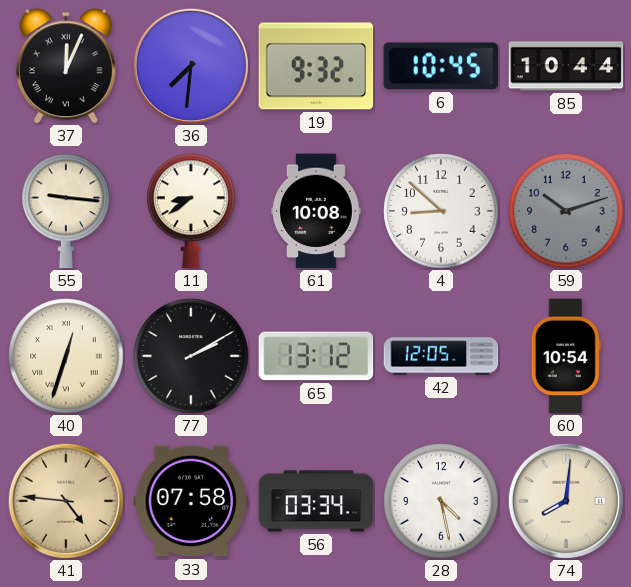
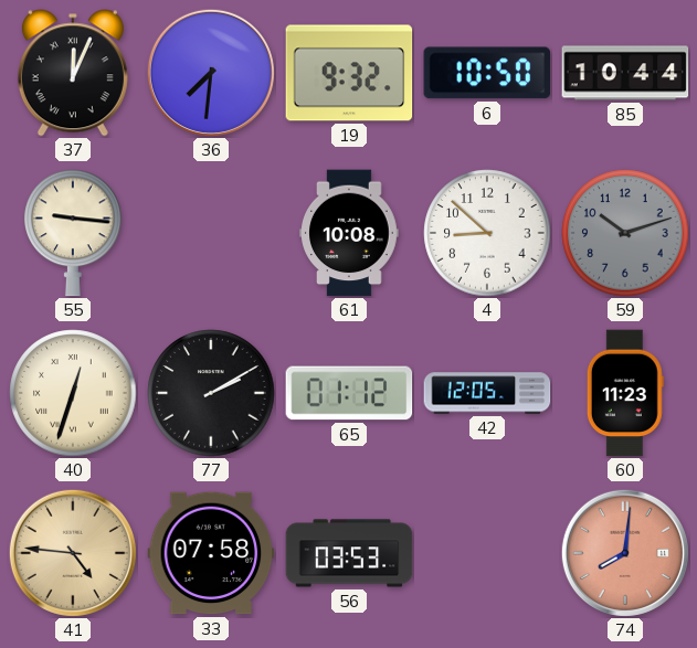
6: 10:45 -> 10:50 (487, 73)
11: 8:39 -> none (191, 211)
65: 13:12 -> 01:12 (349, 393)
60: 10:54 -> 11:23 (625, 393)
56: 03:34 -> 03:53 (349, 553)
28: 4:28 -> none (441, 501)
74 dial: cream -> salmon (625, 553)
